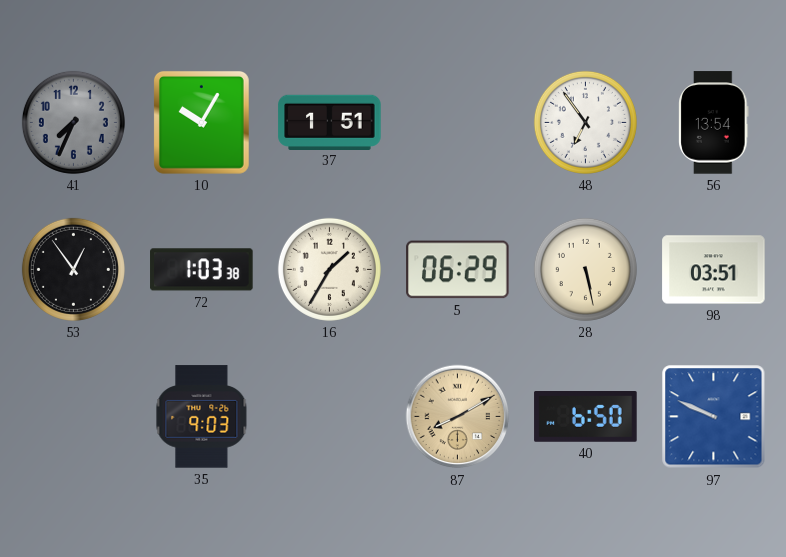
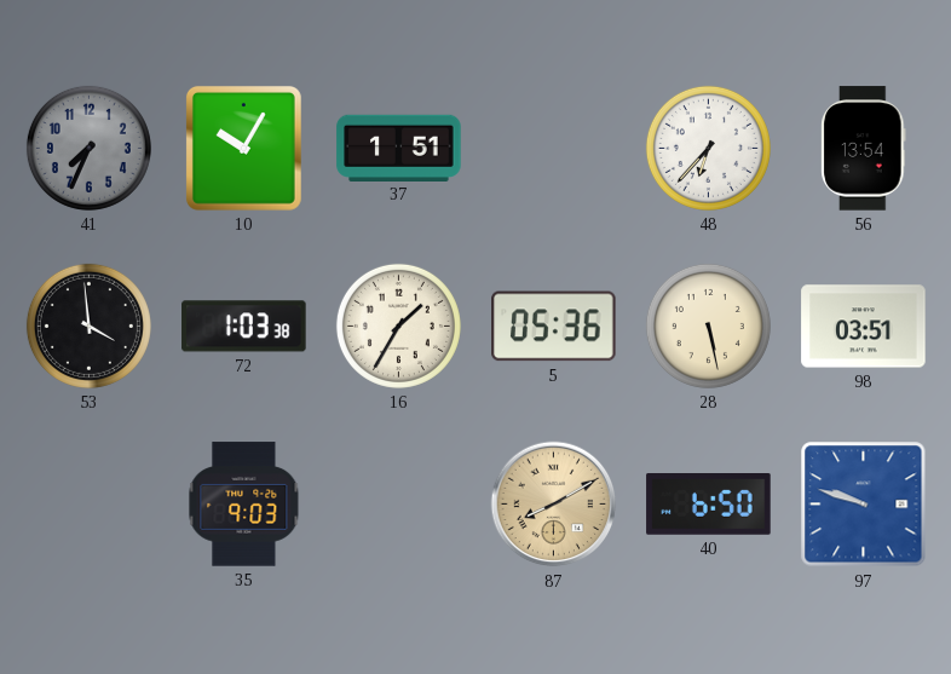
48: 6:54 -> 6:37 (708, 148)
53: 12:54 -> 3:59 (88, 326)
5: 06:29 -> 05:36 (554, 327)
97: 9:49 -> 9:48 (864, 505)
